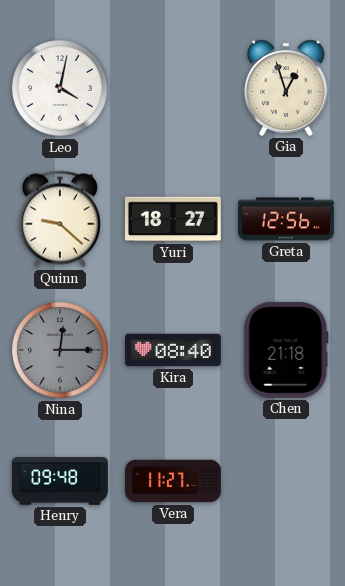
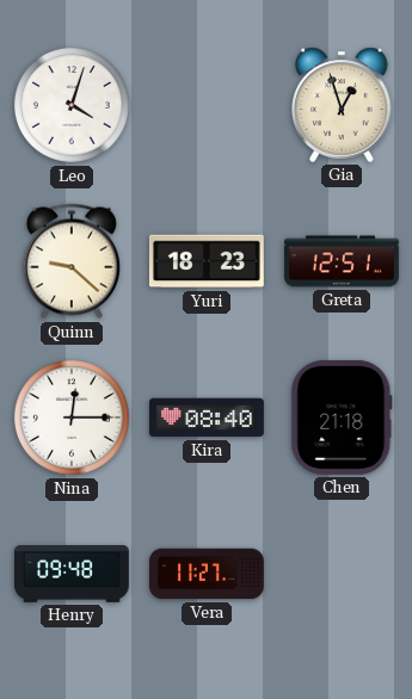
Leo: 4:02 -> 4:03 (73, 106)
Yuri: 18:27 -> 18:23 (207, 261)
Greta: 12:56 -> 12:51 (343, 261)
Nina dial: grey -> white (73, 419)
